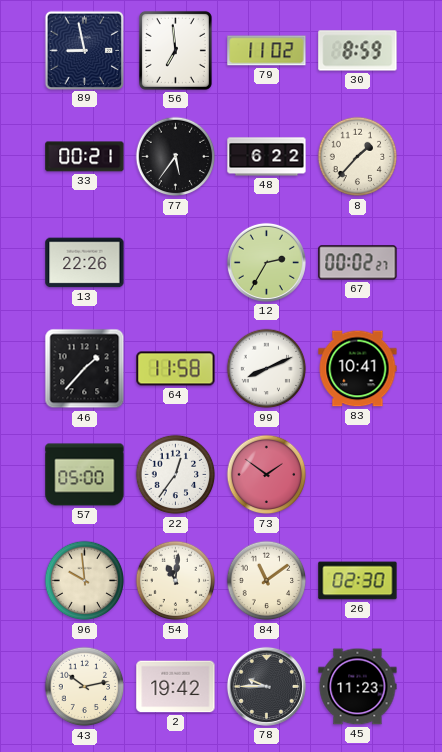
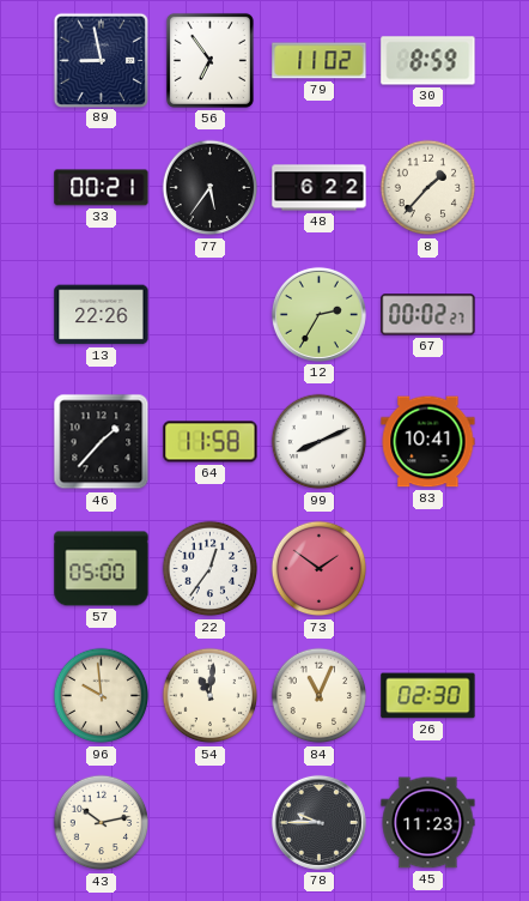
56: 6:59 -> 6:54 (209, 60)
84: 11:09 -> 11:04 (320, 696)
2: 19:42 -> none (176, 687)
